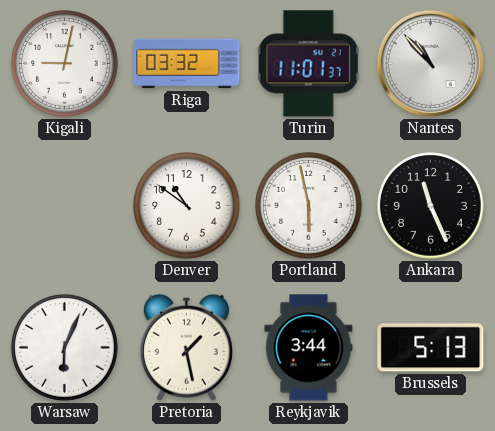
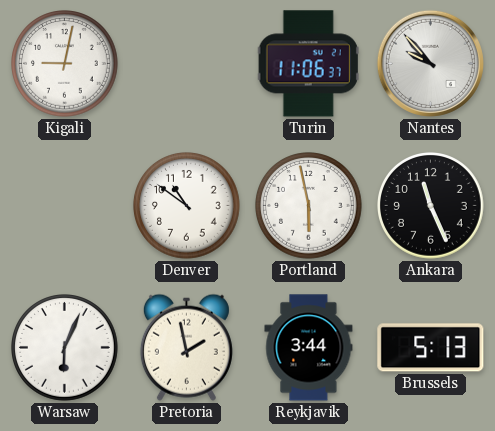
Riga: 03:32 -> none (187, 64)
Turin: 11:01 -> 11:06 (308, 64)
Nantes: 10:53 -> 9:53 (430, 63)
Pretoria: 1:28 -> 1:58 (186, 347)
